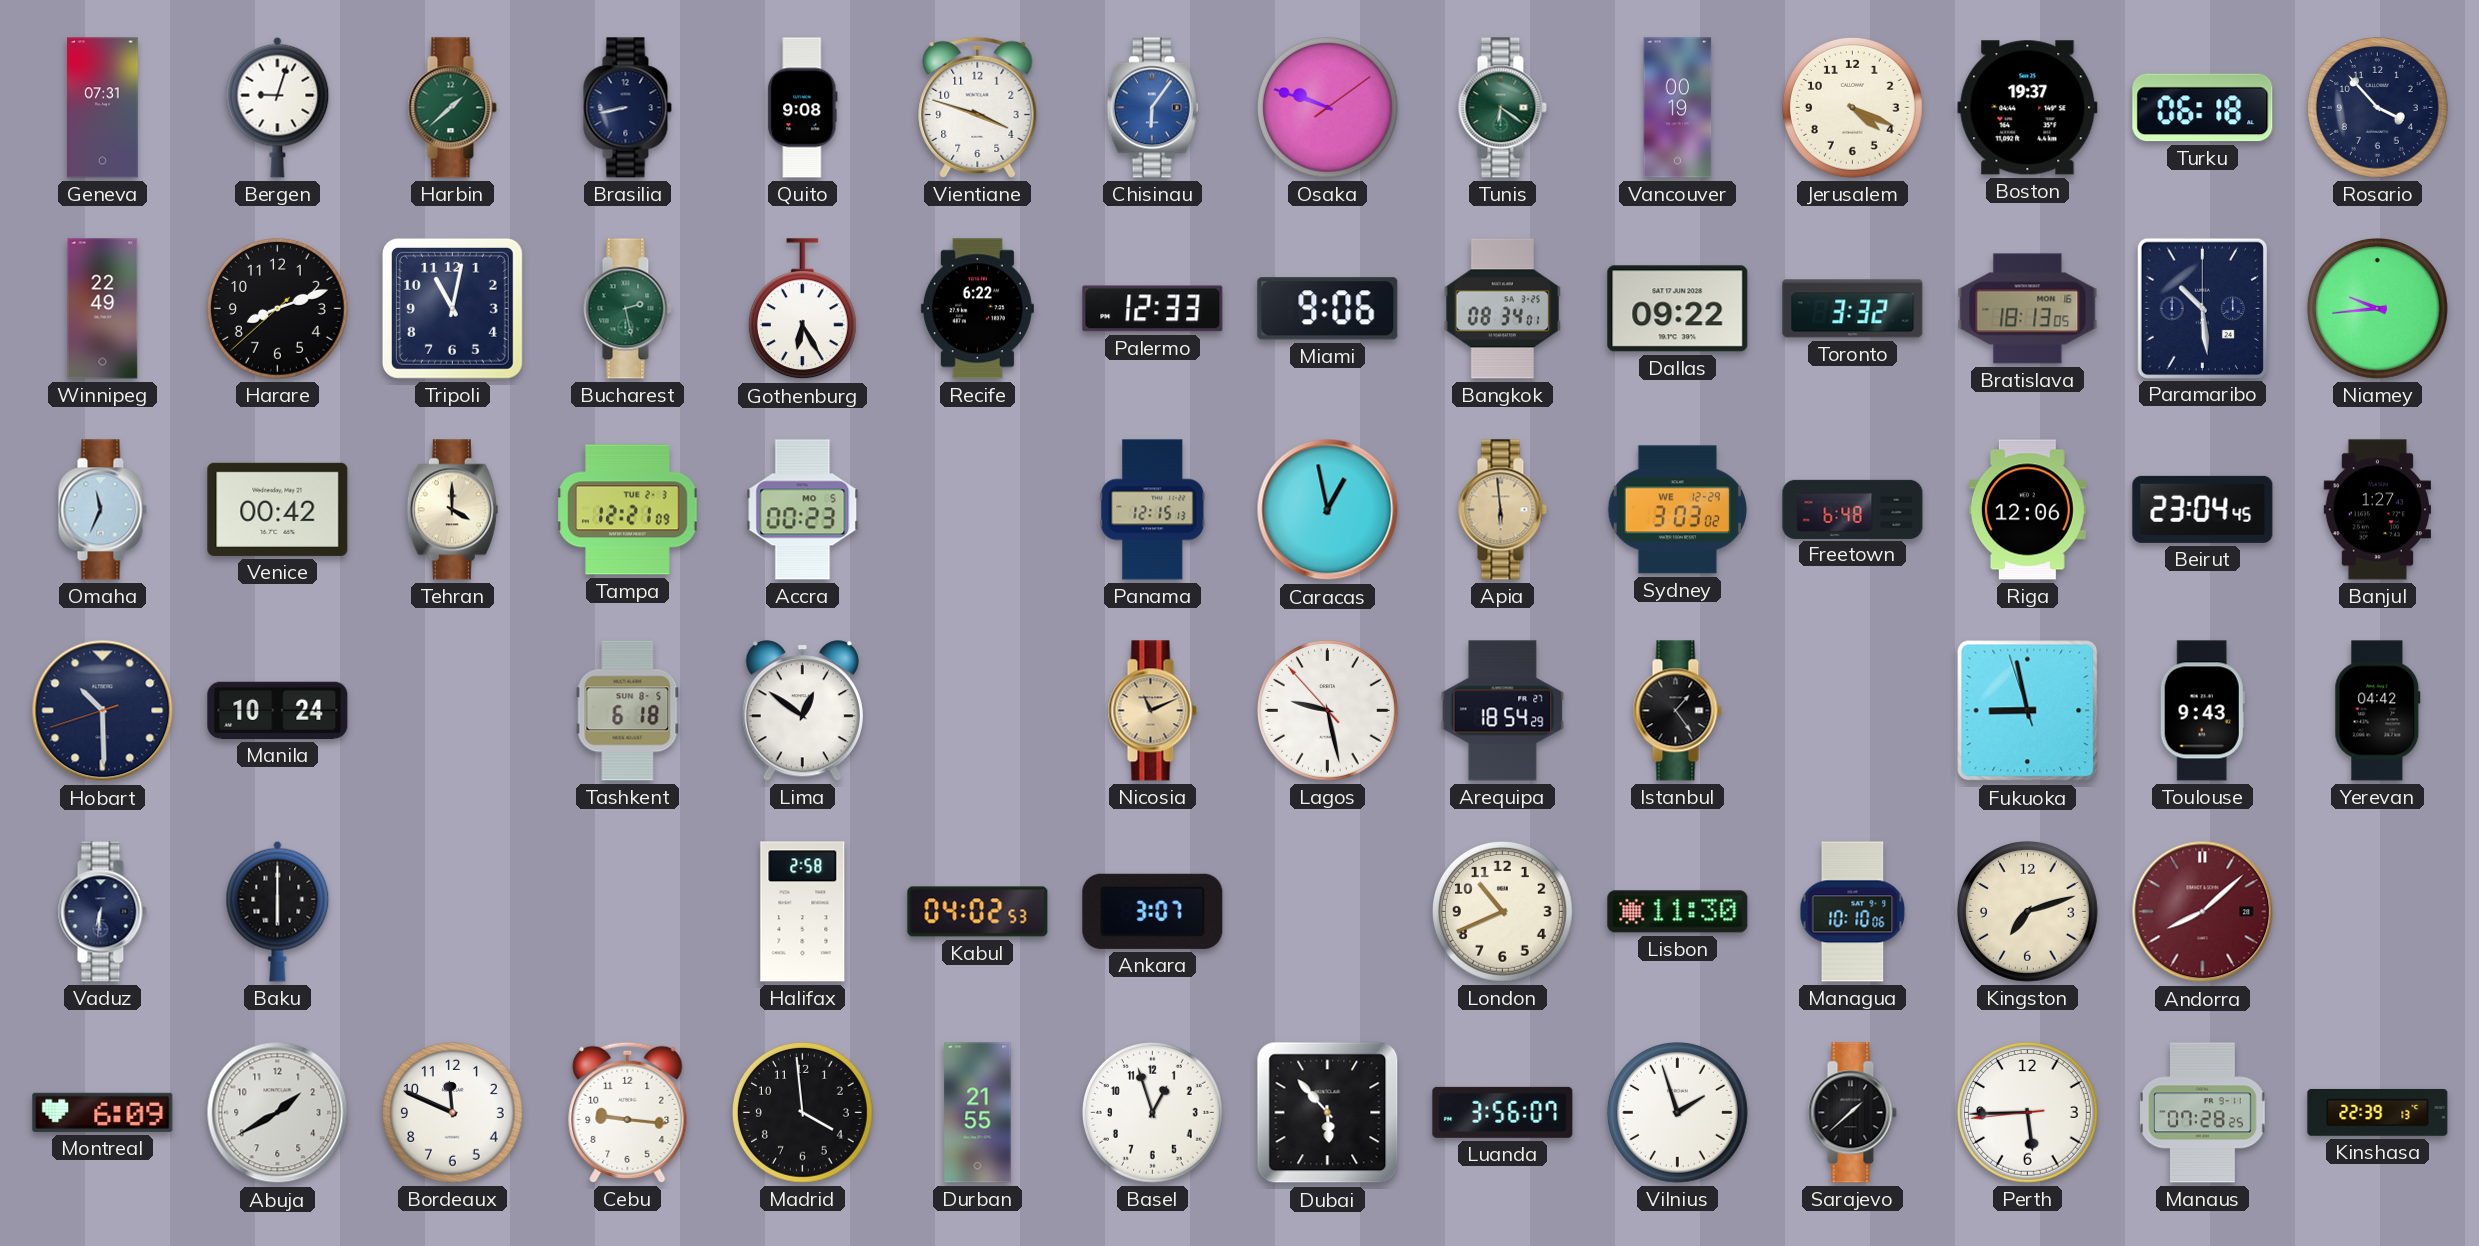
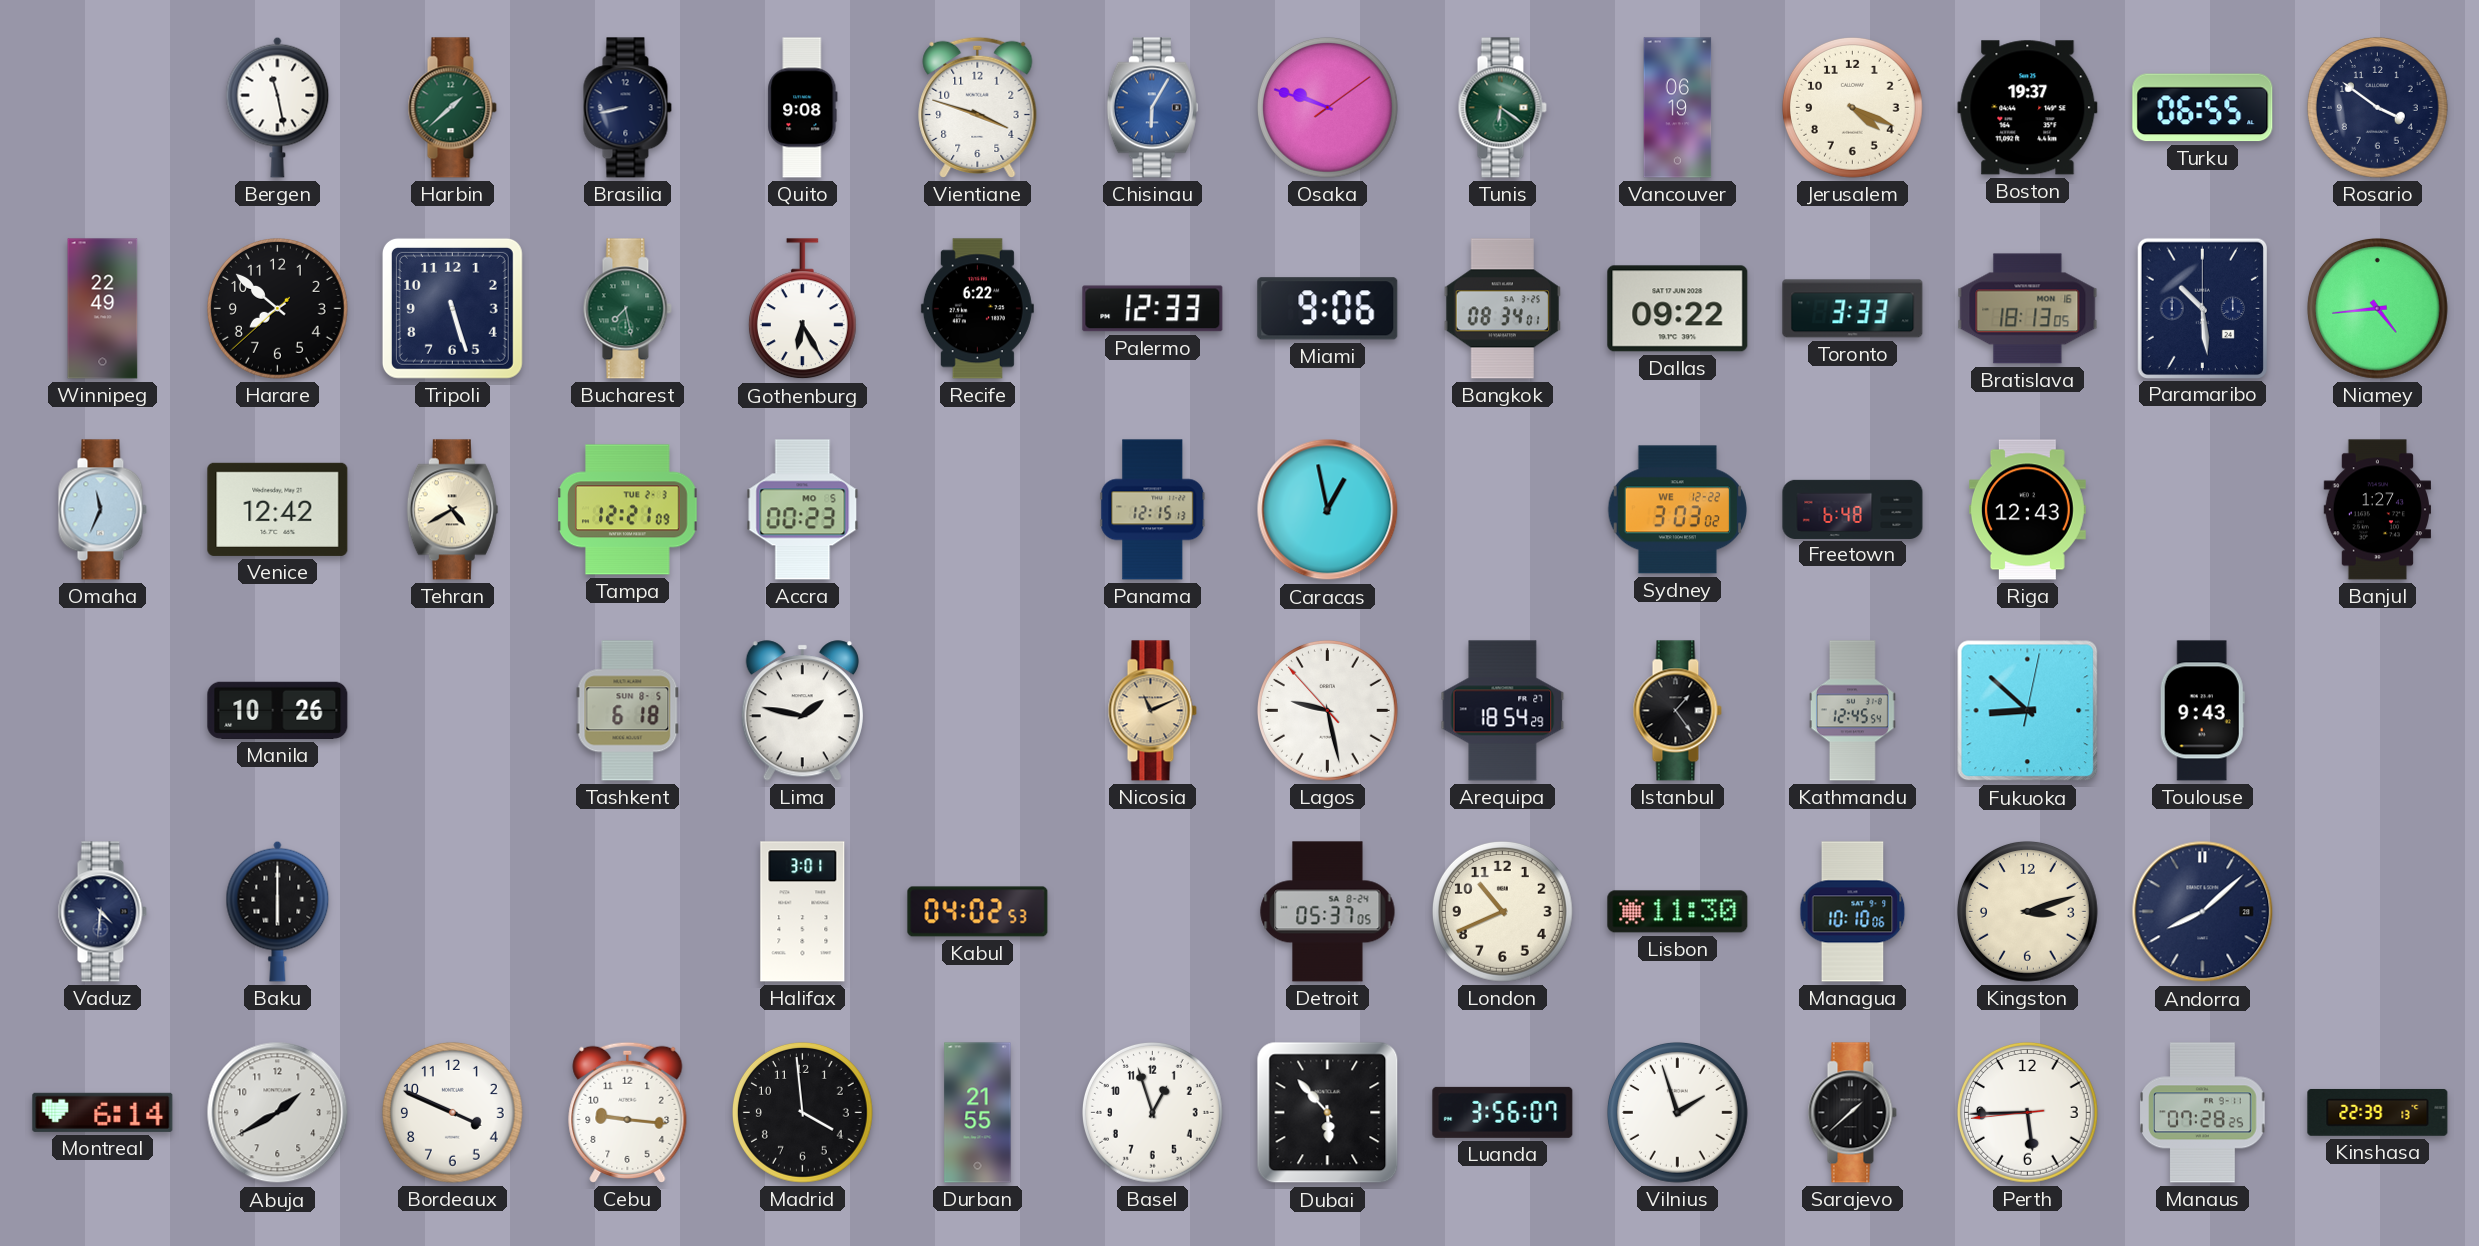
Geneva: 07:31 -> none (103, 108)
Bergen: 9:03 -> 11:28 (278, 107)
Chisinau: 6:06 -> 6:05 (1152, 108)
Vancouver: 00:19 -> 06:19 (1678, 108)
Turku: 06:18 -> 06:55 (2203, 108)
Rosario: 3:53 -> 3:51 (2378, 108)
Harare: 8:11 -> 7:51 (278, 309)
Tripoli: 11:02 -> 5:27 (452, 308)
Bucharest: 2:28 -> 7:28 (627, 309)
Toronto: 3:32 -> 3:33 (1853, 309)
Niamey: 9:44 -> 4:44 (2378, 309)
Venice: 00:42 -> 12:42 (278, 509)
Tehran: 4:00 -> 4:40 (452, 510)
Apia: 5:59 -> none (1502, 510)
Sydney date: WE 12-29 -> WE 12-22 (1677, 510)
Riga: 12:06 -> 12:43 (2027, 510)
Beirut: 23:04 -> none (2203, 509)
Hobart: 10:29 -> none (103, 711)
Manila: 10:24 -> 10:26 (278, 710)
Lima: 12:51 -> 1:47 (802, 711)
Kathmandu: none -> 12:45 (1852, 711)
Fukuoka: 8:57 -> 8:52 (2028, 711)
Yerevan: 04:42 -> none (2378, 711)
Vaduz: 6:31 -> 4:31 (102, 912)
Halifax: 2:58 -> 3:01 (803, 912)
Ankara: 3:07 -> none (1153, 911)
Detroit: none -> 05:37 (1328, 912)
Kingston: 7:12 -> 3:12 (2028, 912)
Andorra dial: burgundy -> navy (2203, 912)
Montreal: 6:09 -> 6:14 (103, 1112)
Bordeaux: 11:49 -> 3:49 (453, 1113)
